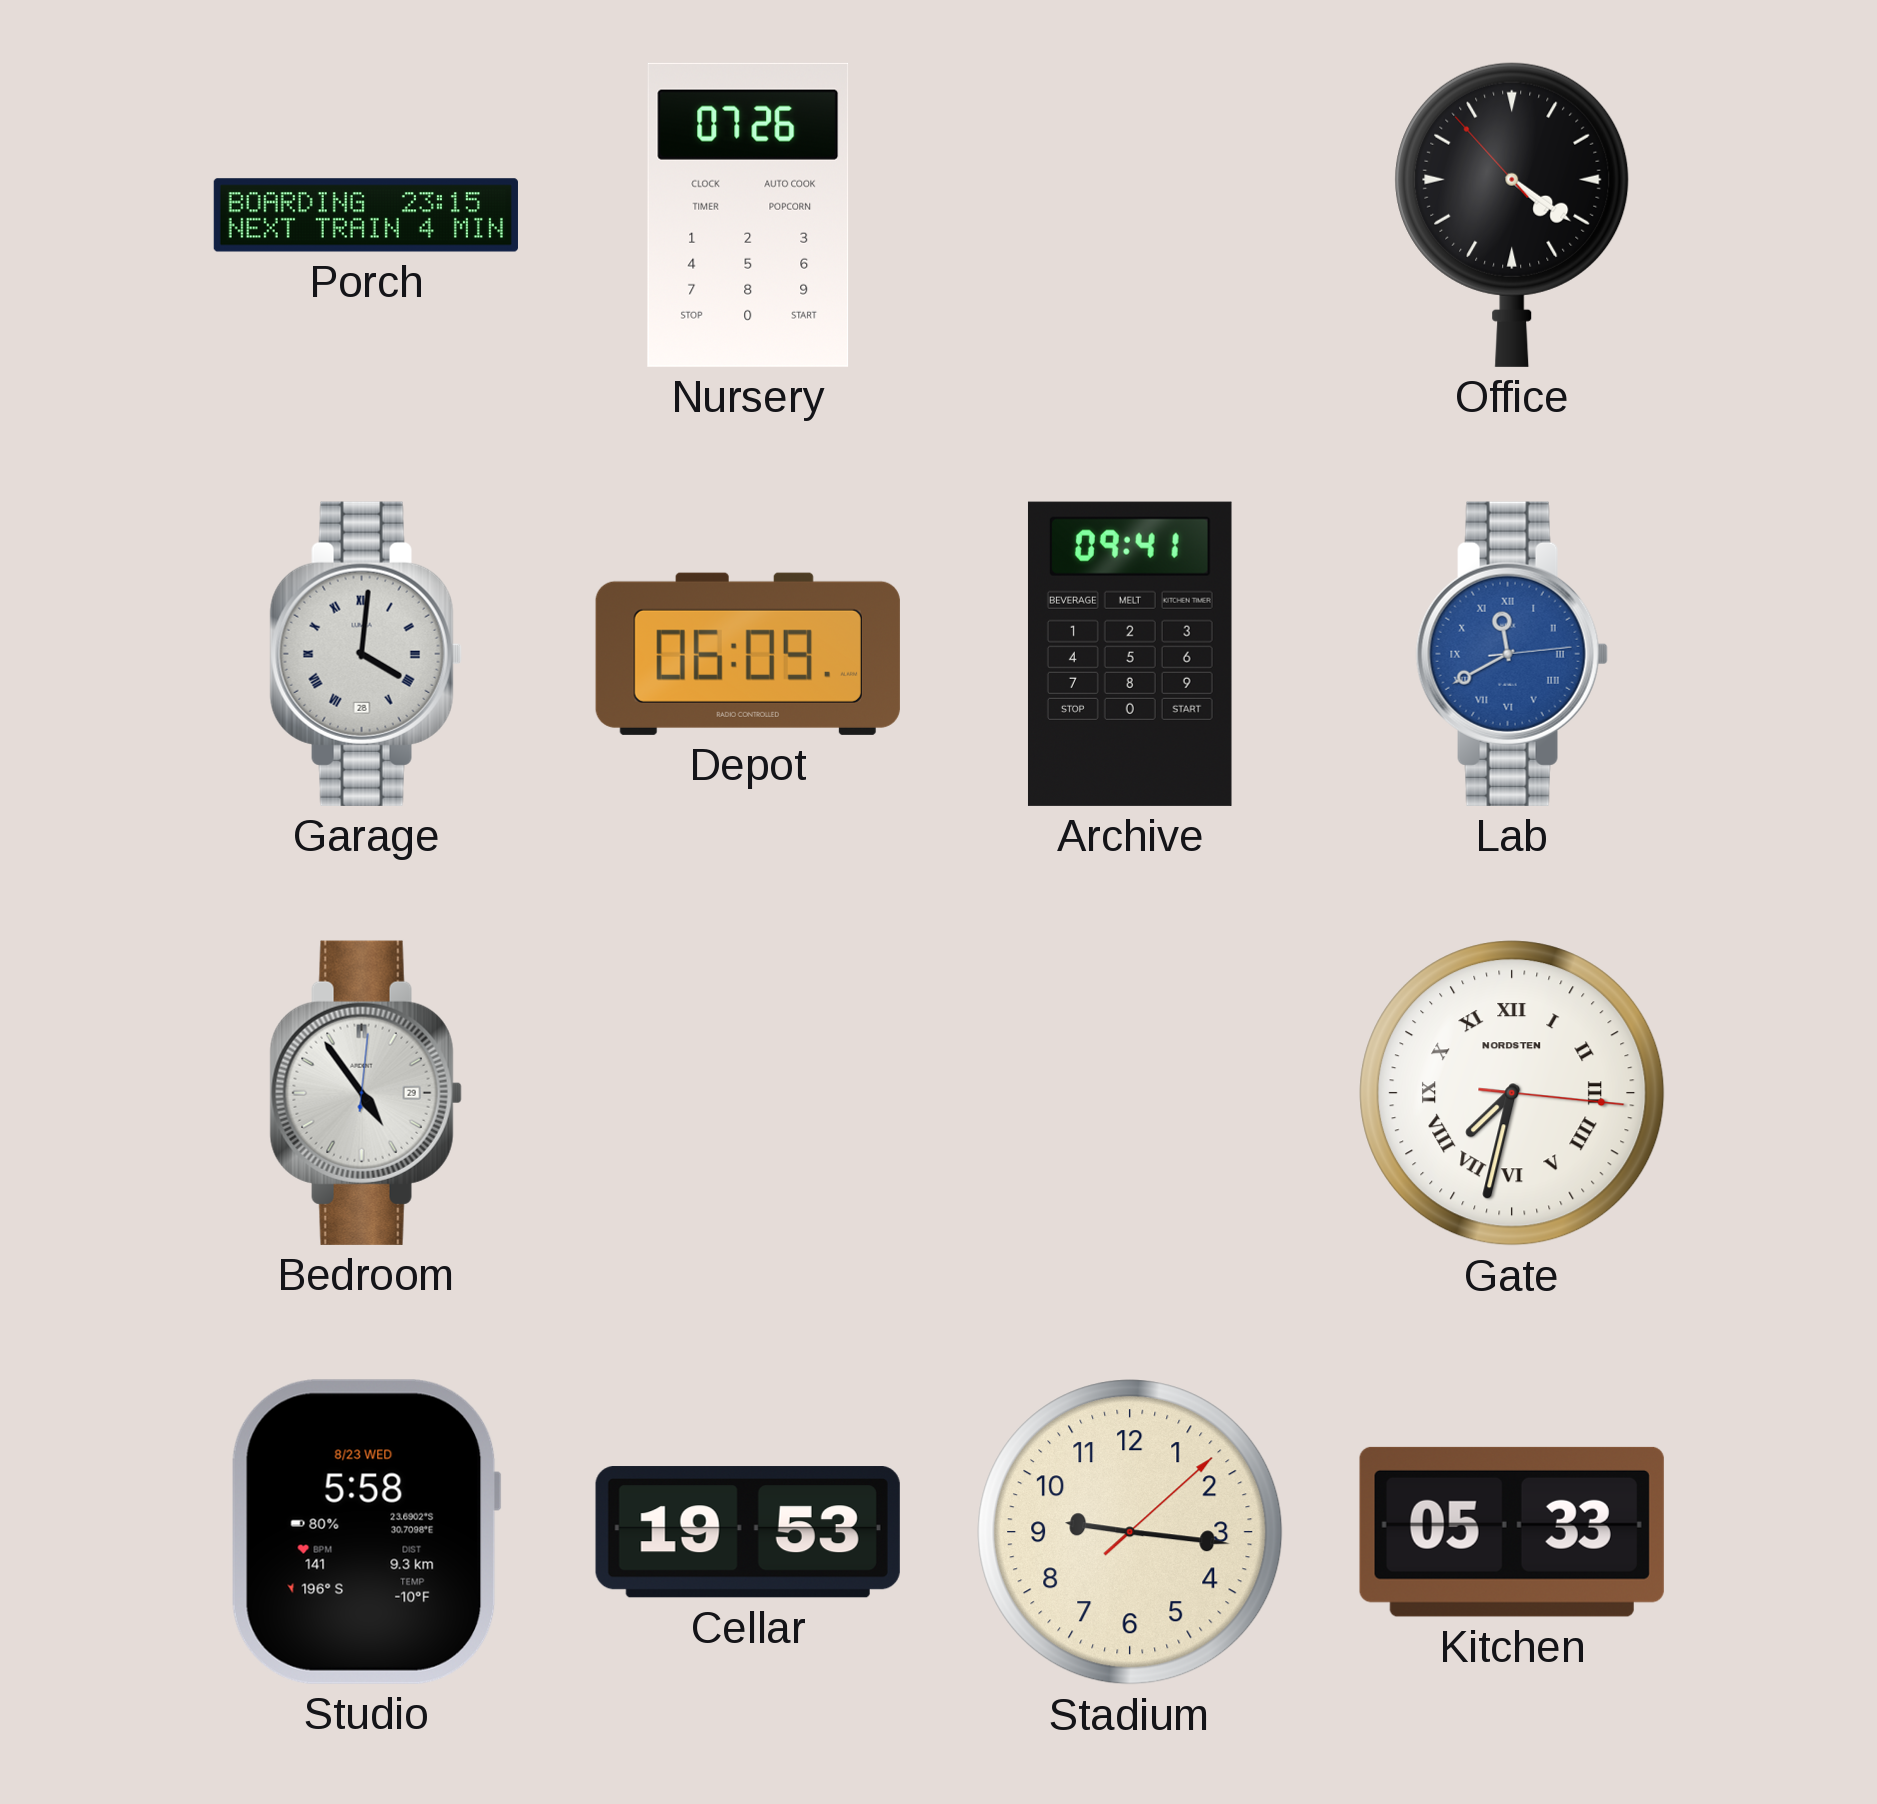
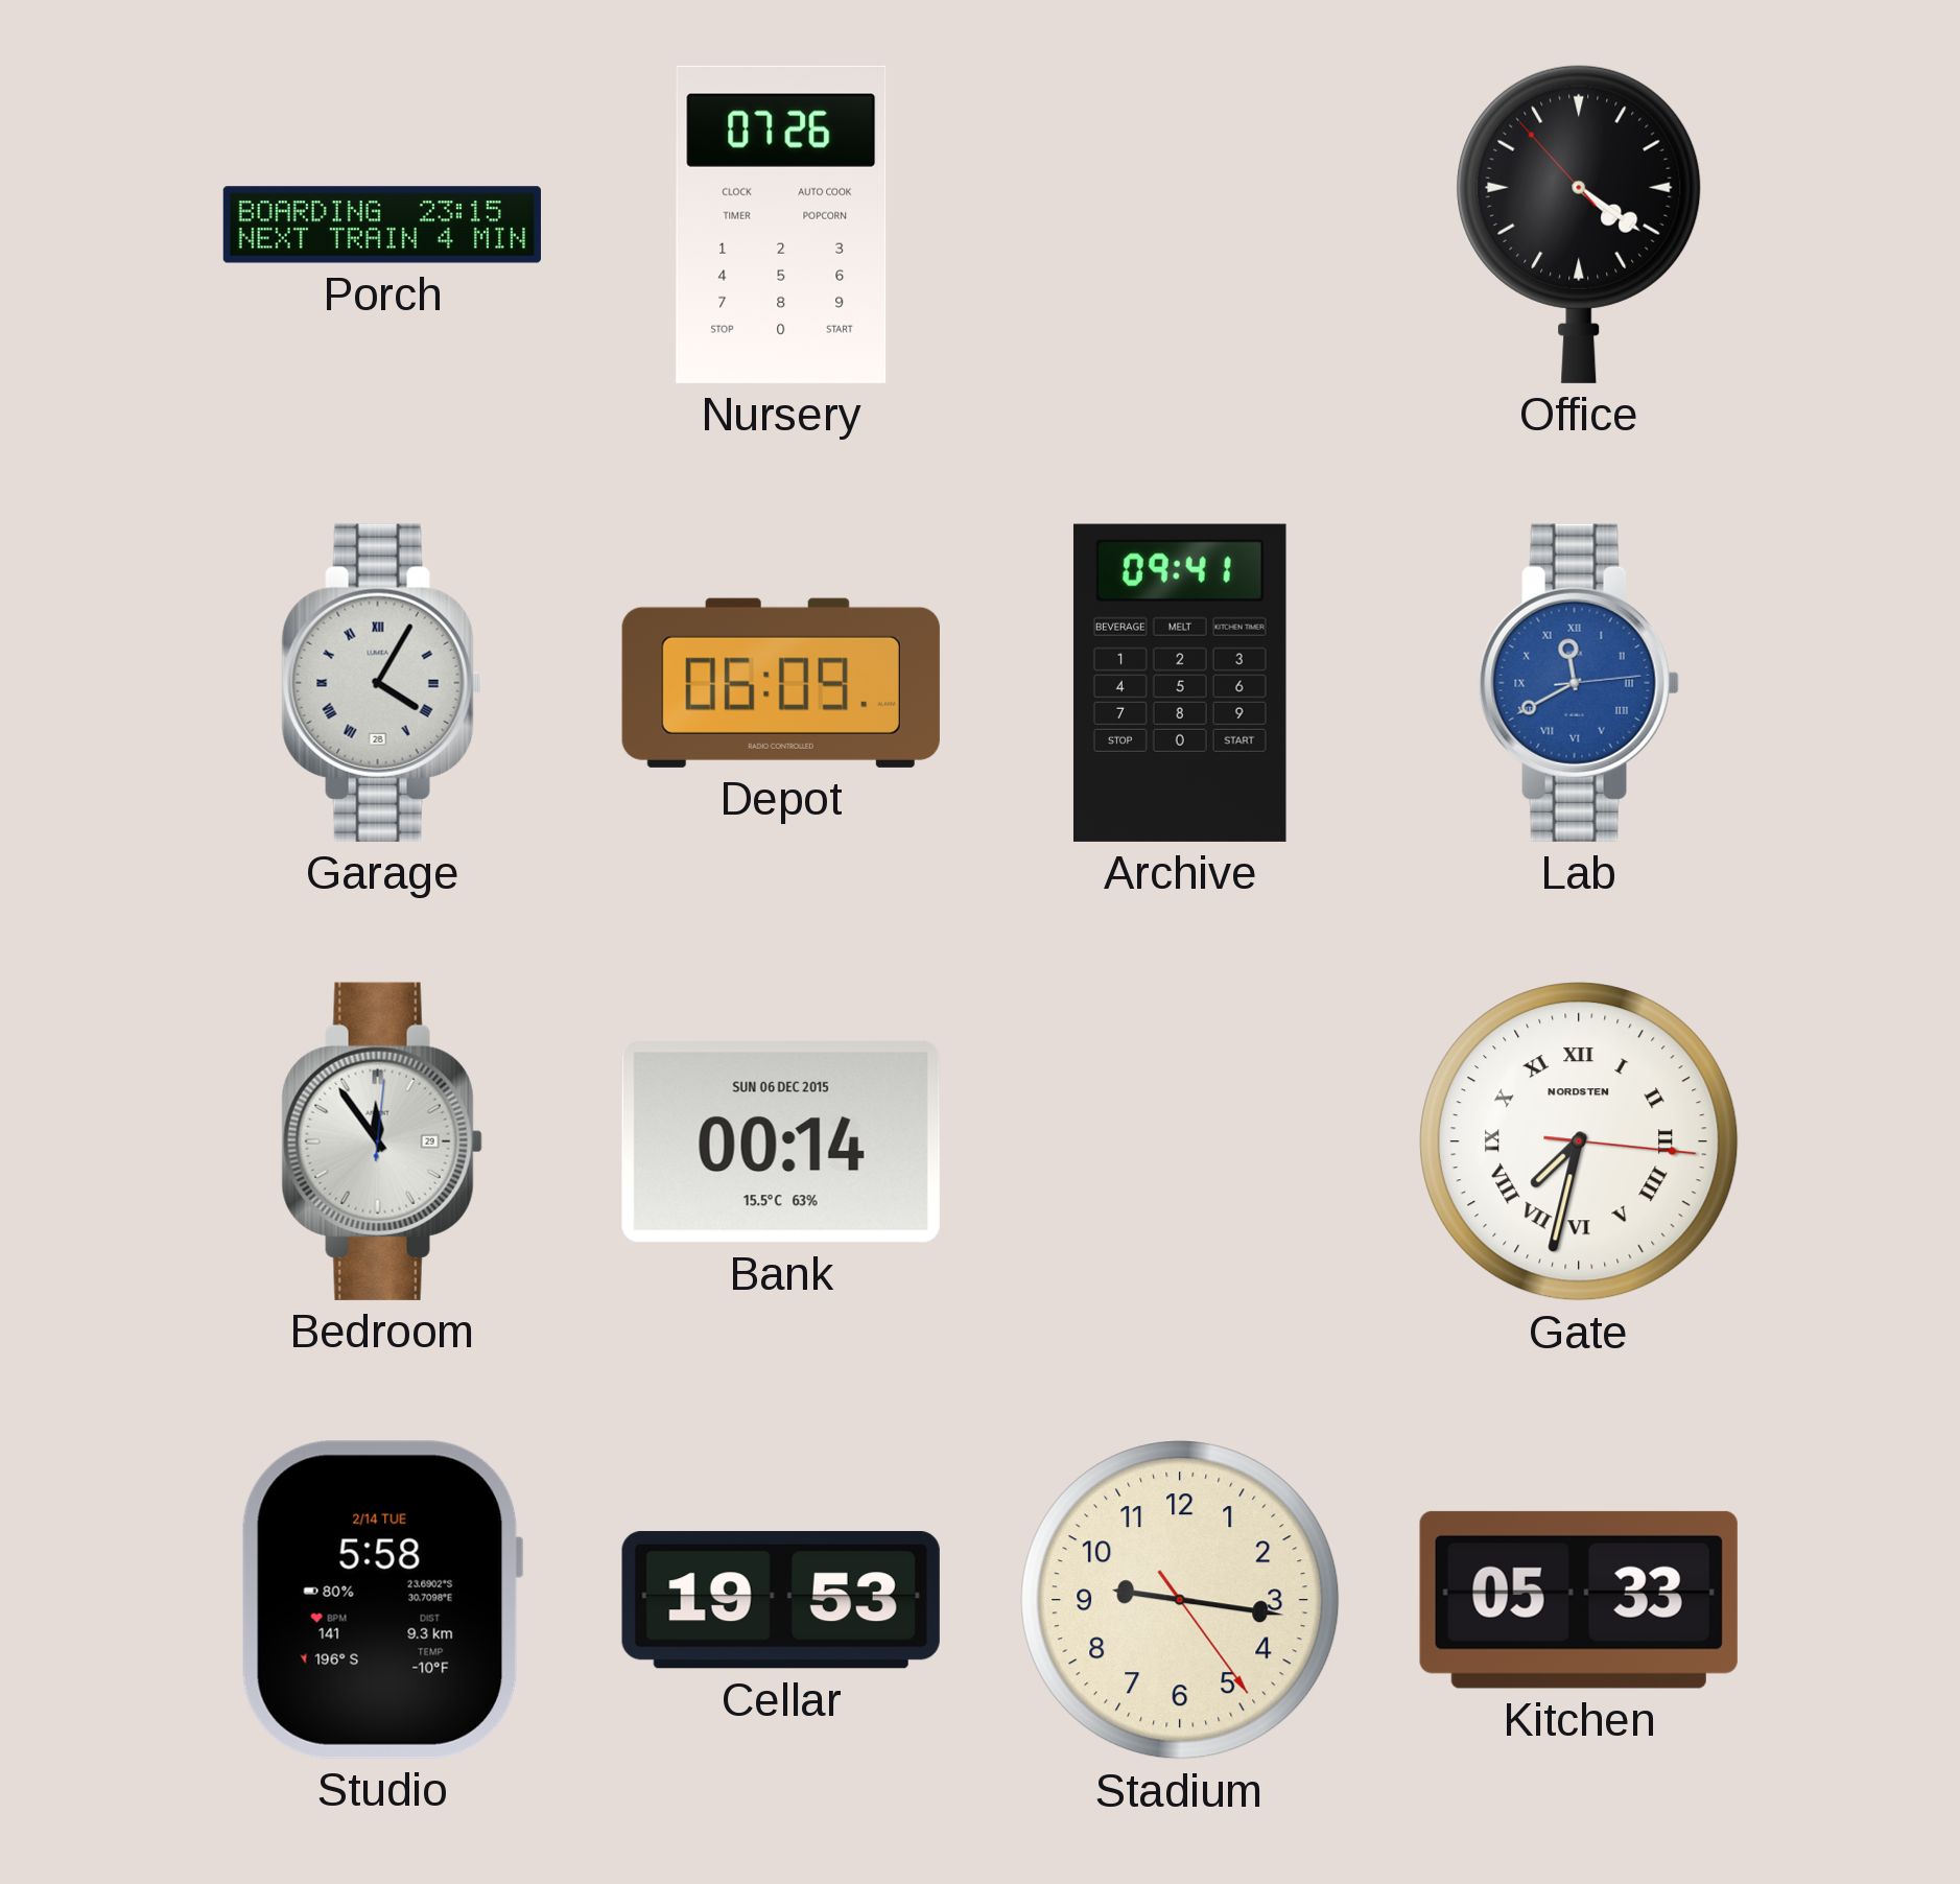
Garage: 4:01 -> 4:05 (382, 683)
Bedroom: 4:54 -> 11:54 (382, 1141)
Bank: none -> 00:14 (781, 1141)
Studio date: 8/23 WED -> 2/14 TUE (382, 1600)
Stadium: 9:16:08 -> 9:16:24 (1180, 1600)
